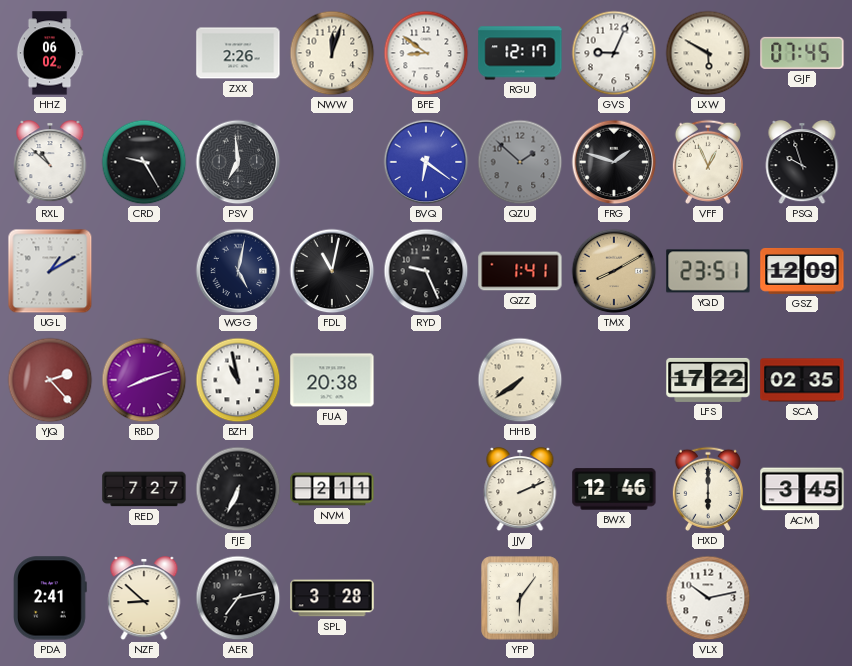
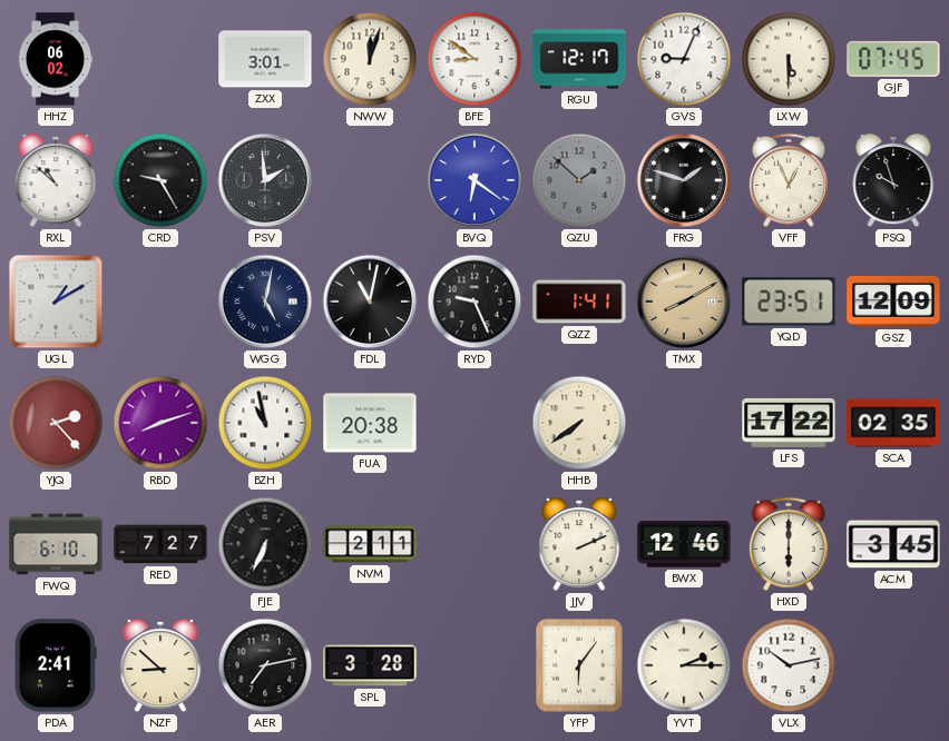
ZXX: 2:26 -> 3:01 (265, 59)
LXW: 5:50 -> 5:30 (789, 59)
PSV: 6:59 -> 1:59 (265, 180)
FWQ: none -> 6:10 (56, 544)
YVT: none -> 2:15 (684, 665)
